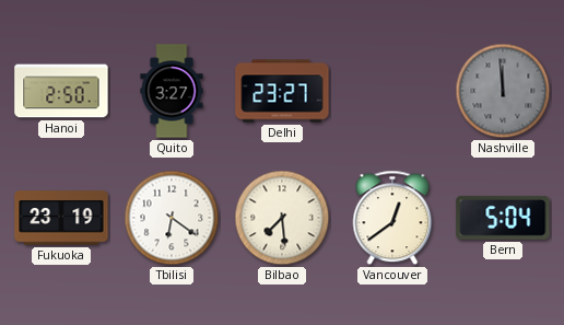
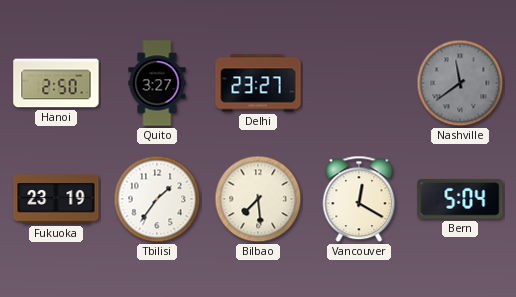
Nashville: 11:59 -> 11:39 (460, 83)
Tbilisi: 6:21 -> 1:36 (157, 199)
Vancouver: 12:39 -> 12:20 (359, 199)
